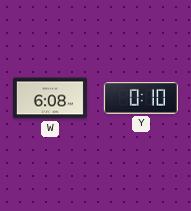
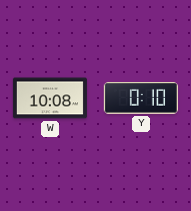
W: 6:08 -> 10:08 (50, 98)
